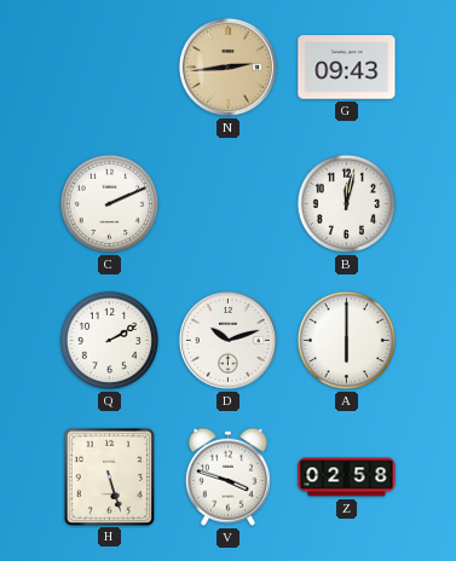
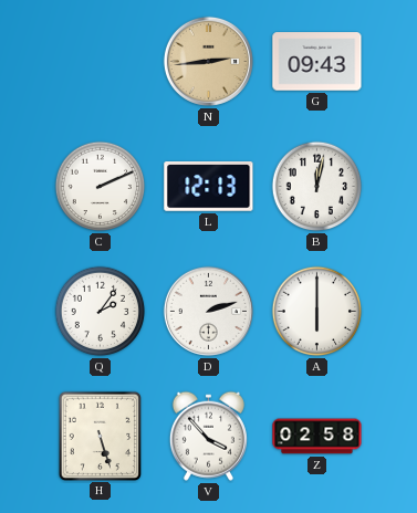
L: none -> 12:13 (209, 187)
Q: 2:10 -> 2:06 (101, 312)
D: 10:12 -> 2:12 (208, 311)
V: 3:48 -> 3:53 (208, 436)
